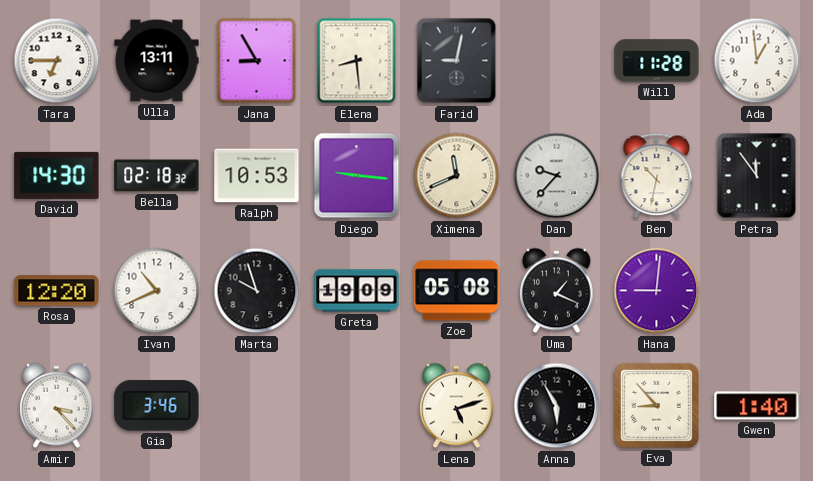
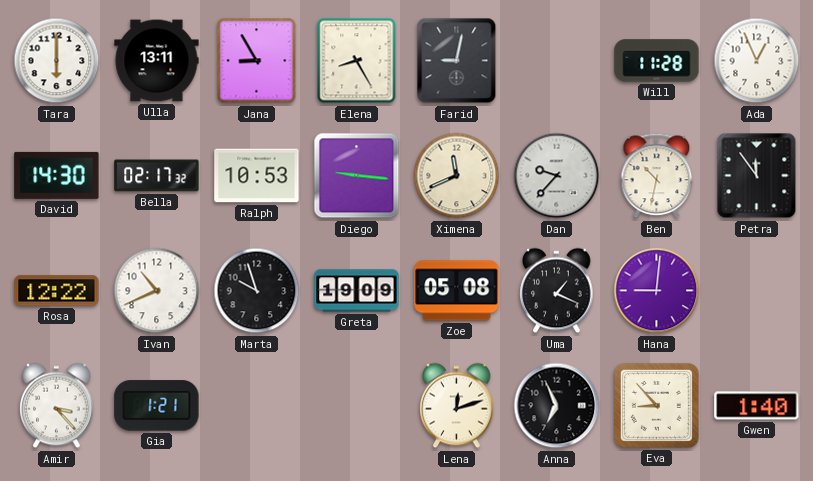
Tara: 6:45 -> 6:00 (57, 61)
Elena: 8:29 -> 8:25 (357, 61)
Ada: 12:59 -> 12:56 (757, 61)
Bella: 02:18 -> 02:17 (157, 176)
Rosa: 12:20 -> 12:22 (57, 291)
Gia: 3:46 -> 1:21 (157, 406)
Lena: 5:12 -> 12:12 (457, 406)
Anna: 5:55 -> 6:56 (557, 406)
